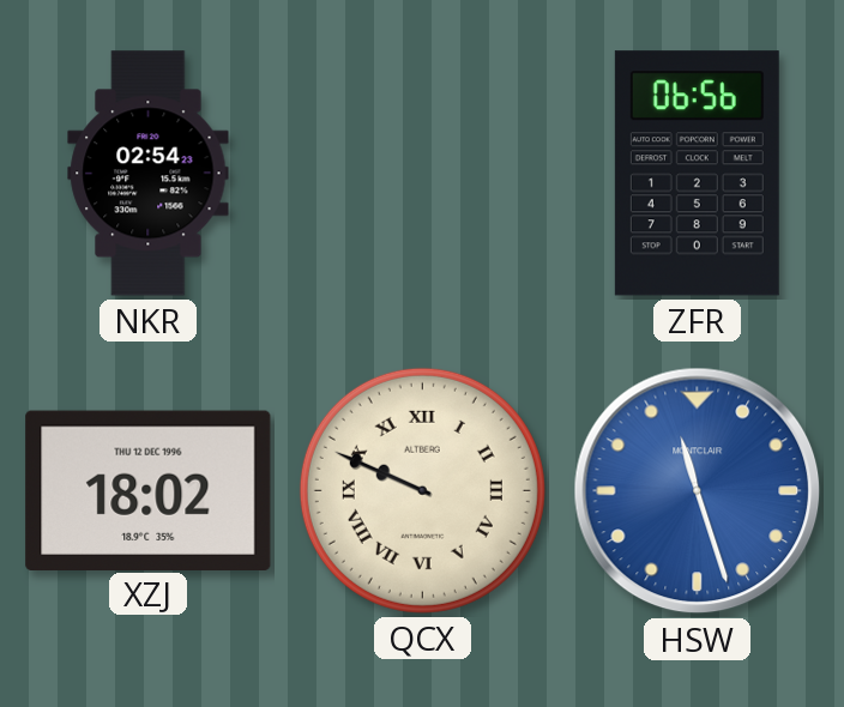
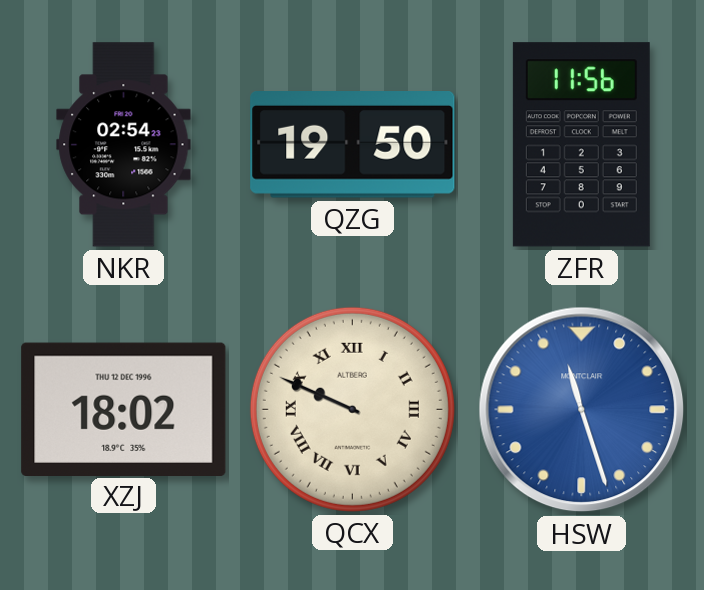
QZG: none -> 19:50 (353, 145)
ZFR: 06:56 -> 11:56 (581, 145)
